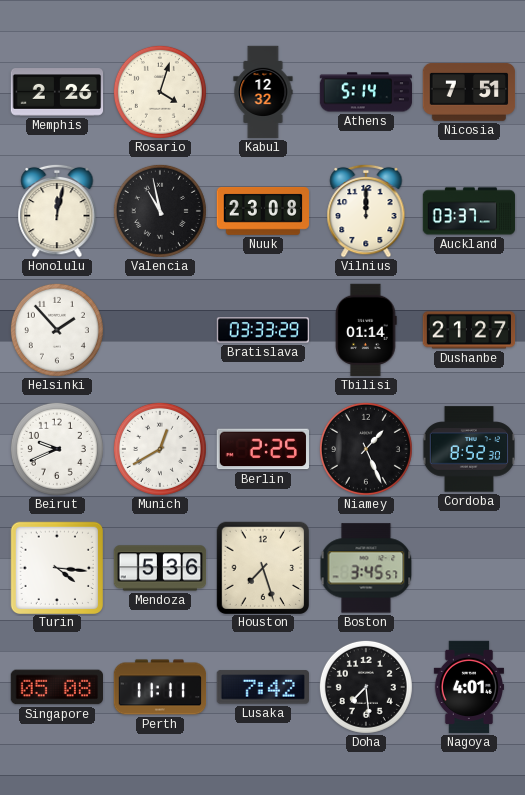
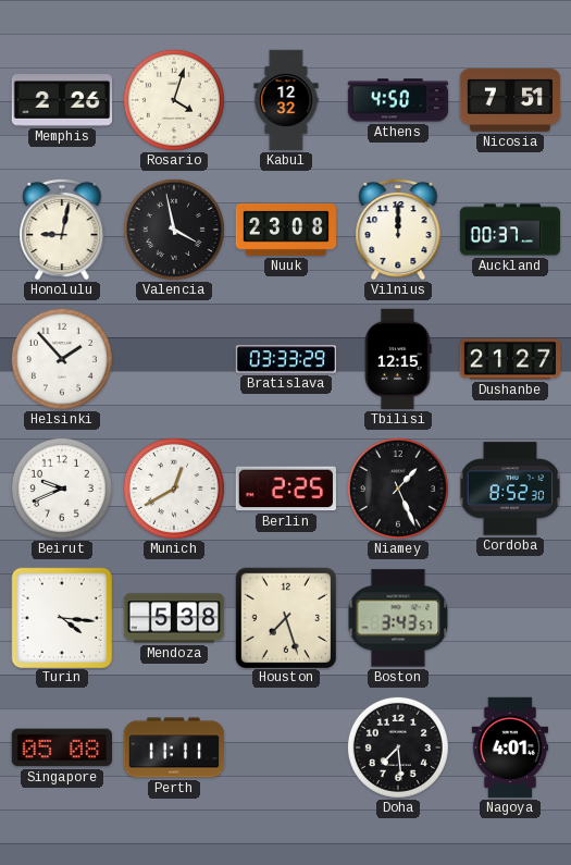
Athens: 5:14 -> 4:50 (398, 100)
Honolulu: 12:02 -> 9:02 (62, 230)
Valencia: 10:58 -> 3:58 (174, 230)
Auckland: 03:37 -> 00:37 (510, 230)
Tbilisi: 01:14 -> 12:15 (398, 359)
Mendoza: 5:36 -> 5:38 (174, 618)
Boston: 3:45 -> 3:43 (398, 618)
Lusaka: 7:42 -> none (262, 687)
